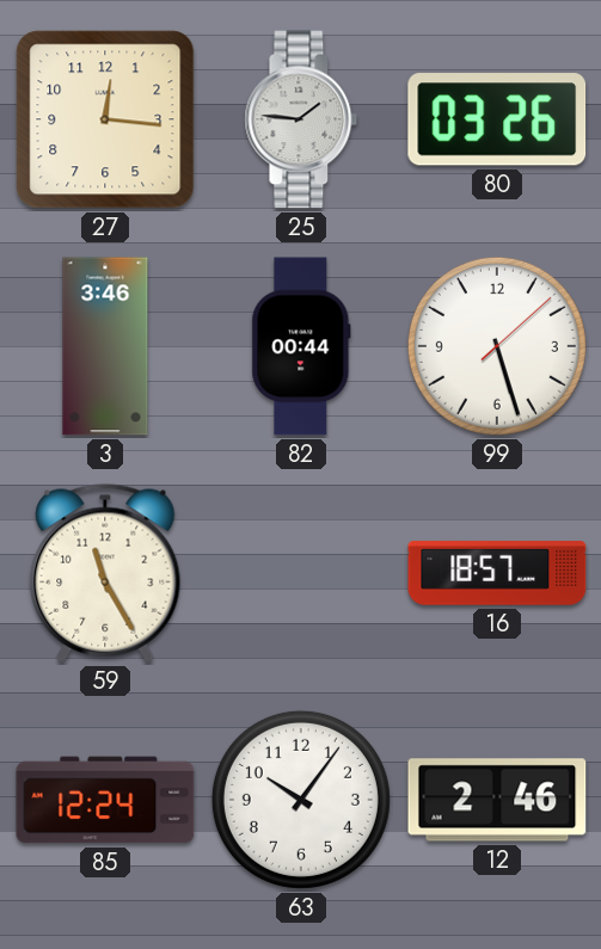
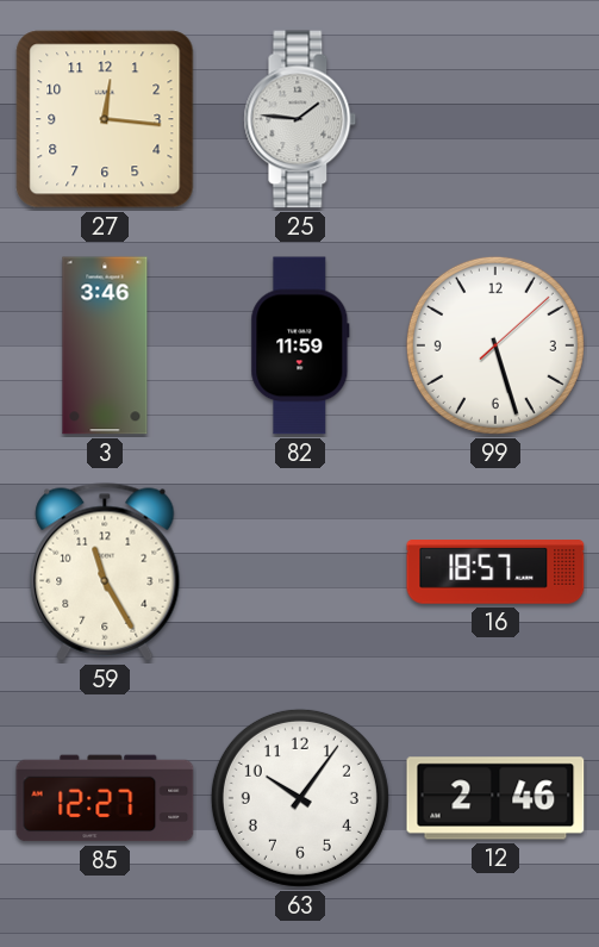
80: 03:26 -> none (497, 119)
82: 00:44 -> 11:59 (300, 345)
85: 12:24 -> 12:27 (105, 798)
